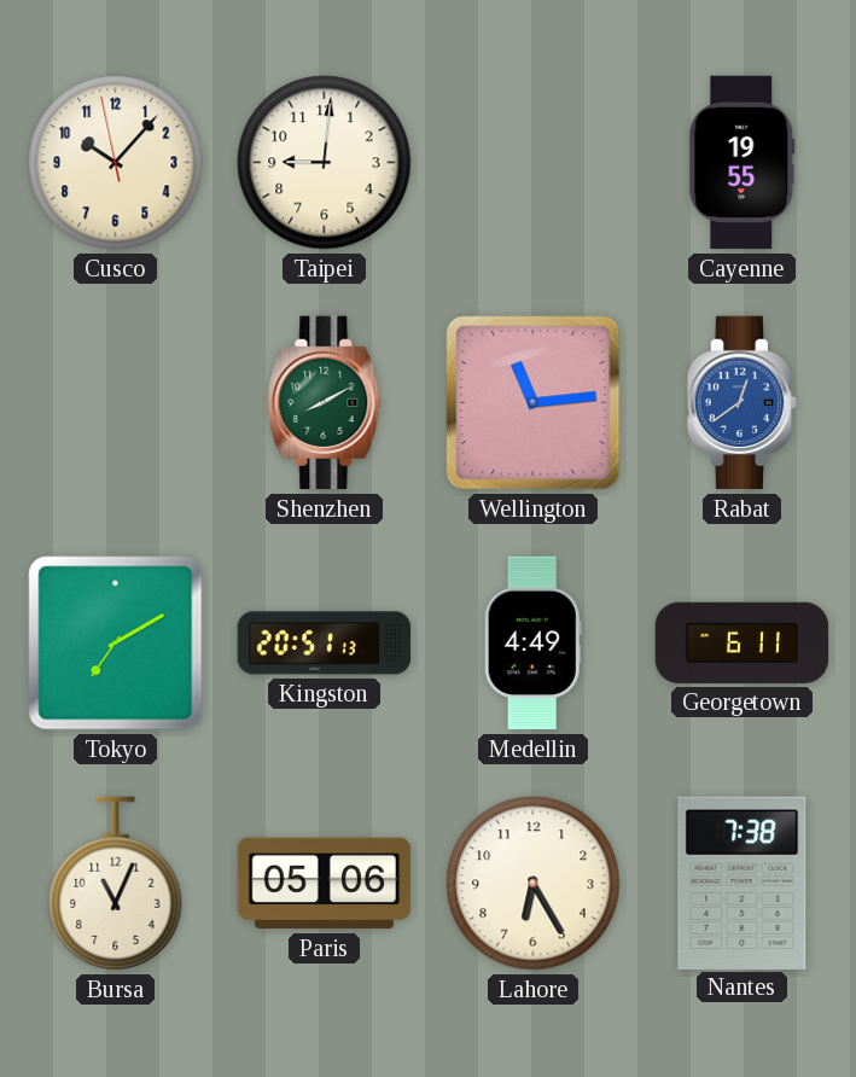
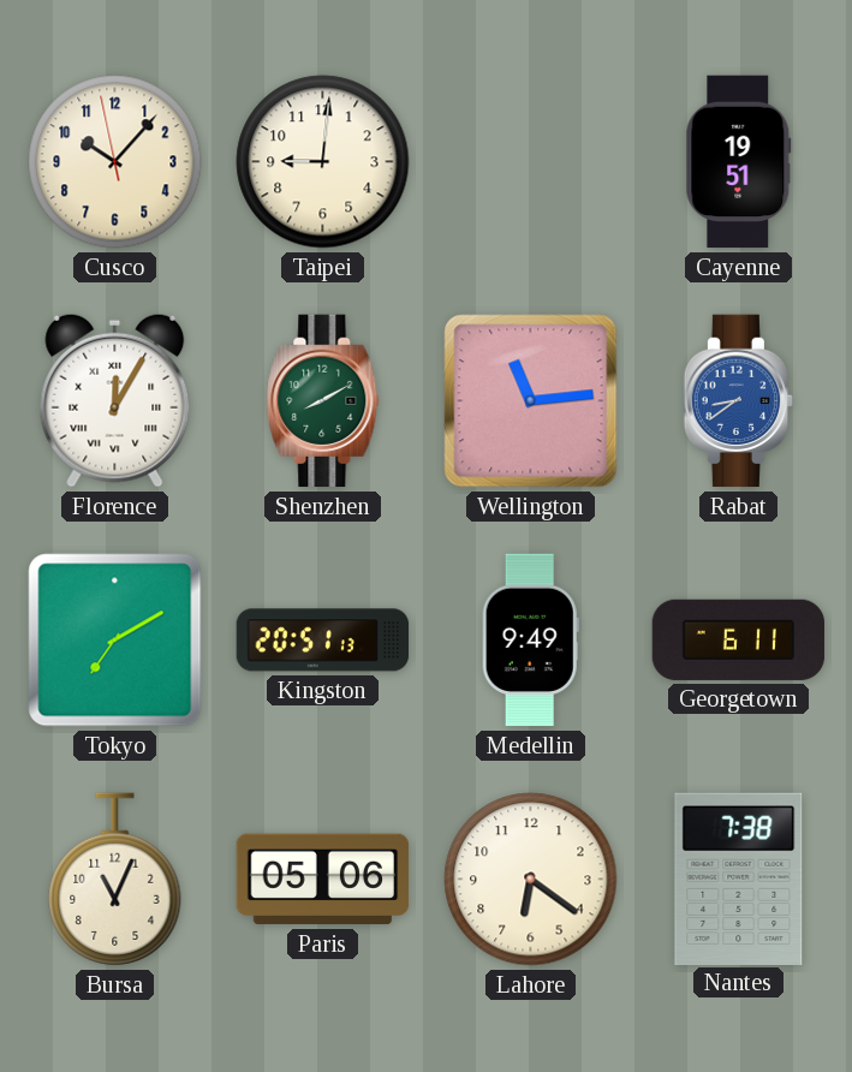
Cayenne: 19:55 -> 19:51 (739, 162)
Florence: none -> 12:05 (115, 400)
Rabat: 12:39 -> 8:39 (739, 401)
Medellin: 4:49 -> 9:49 (530, 641)
Lahore: 6:25 -> 6:21 (531, 880)
